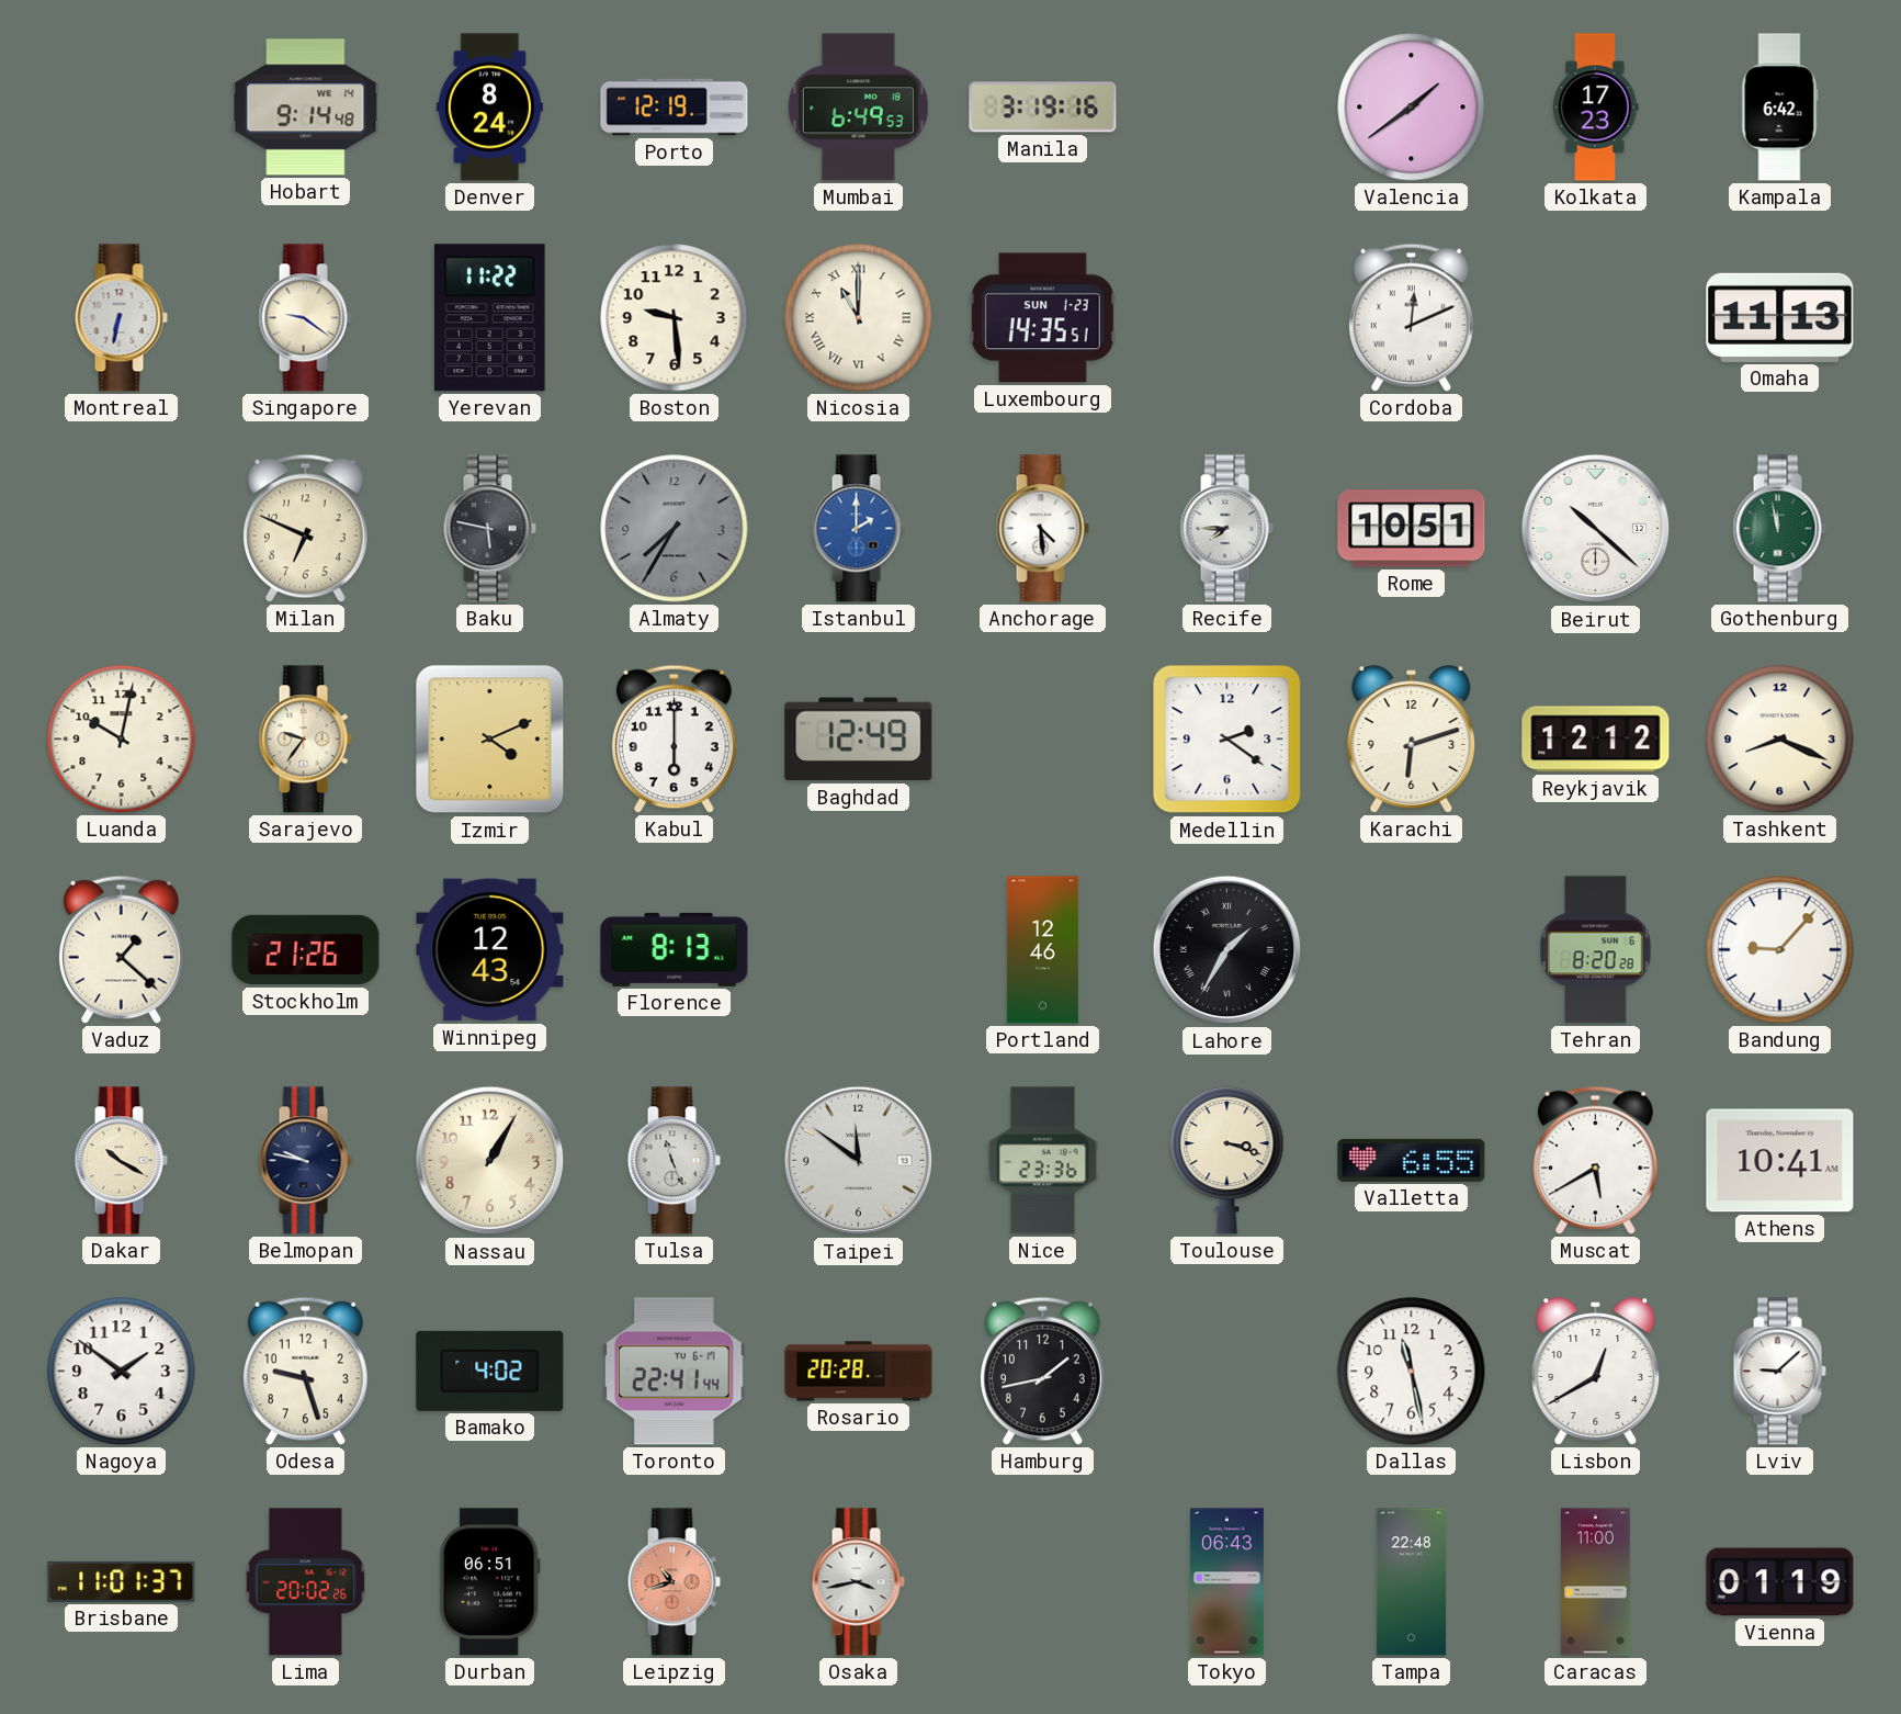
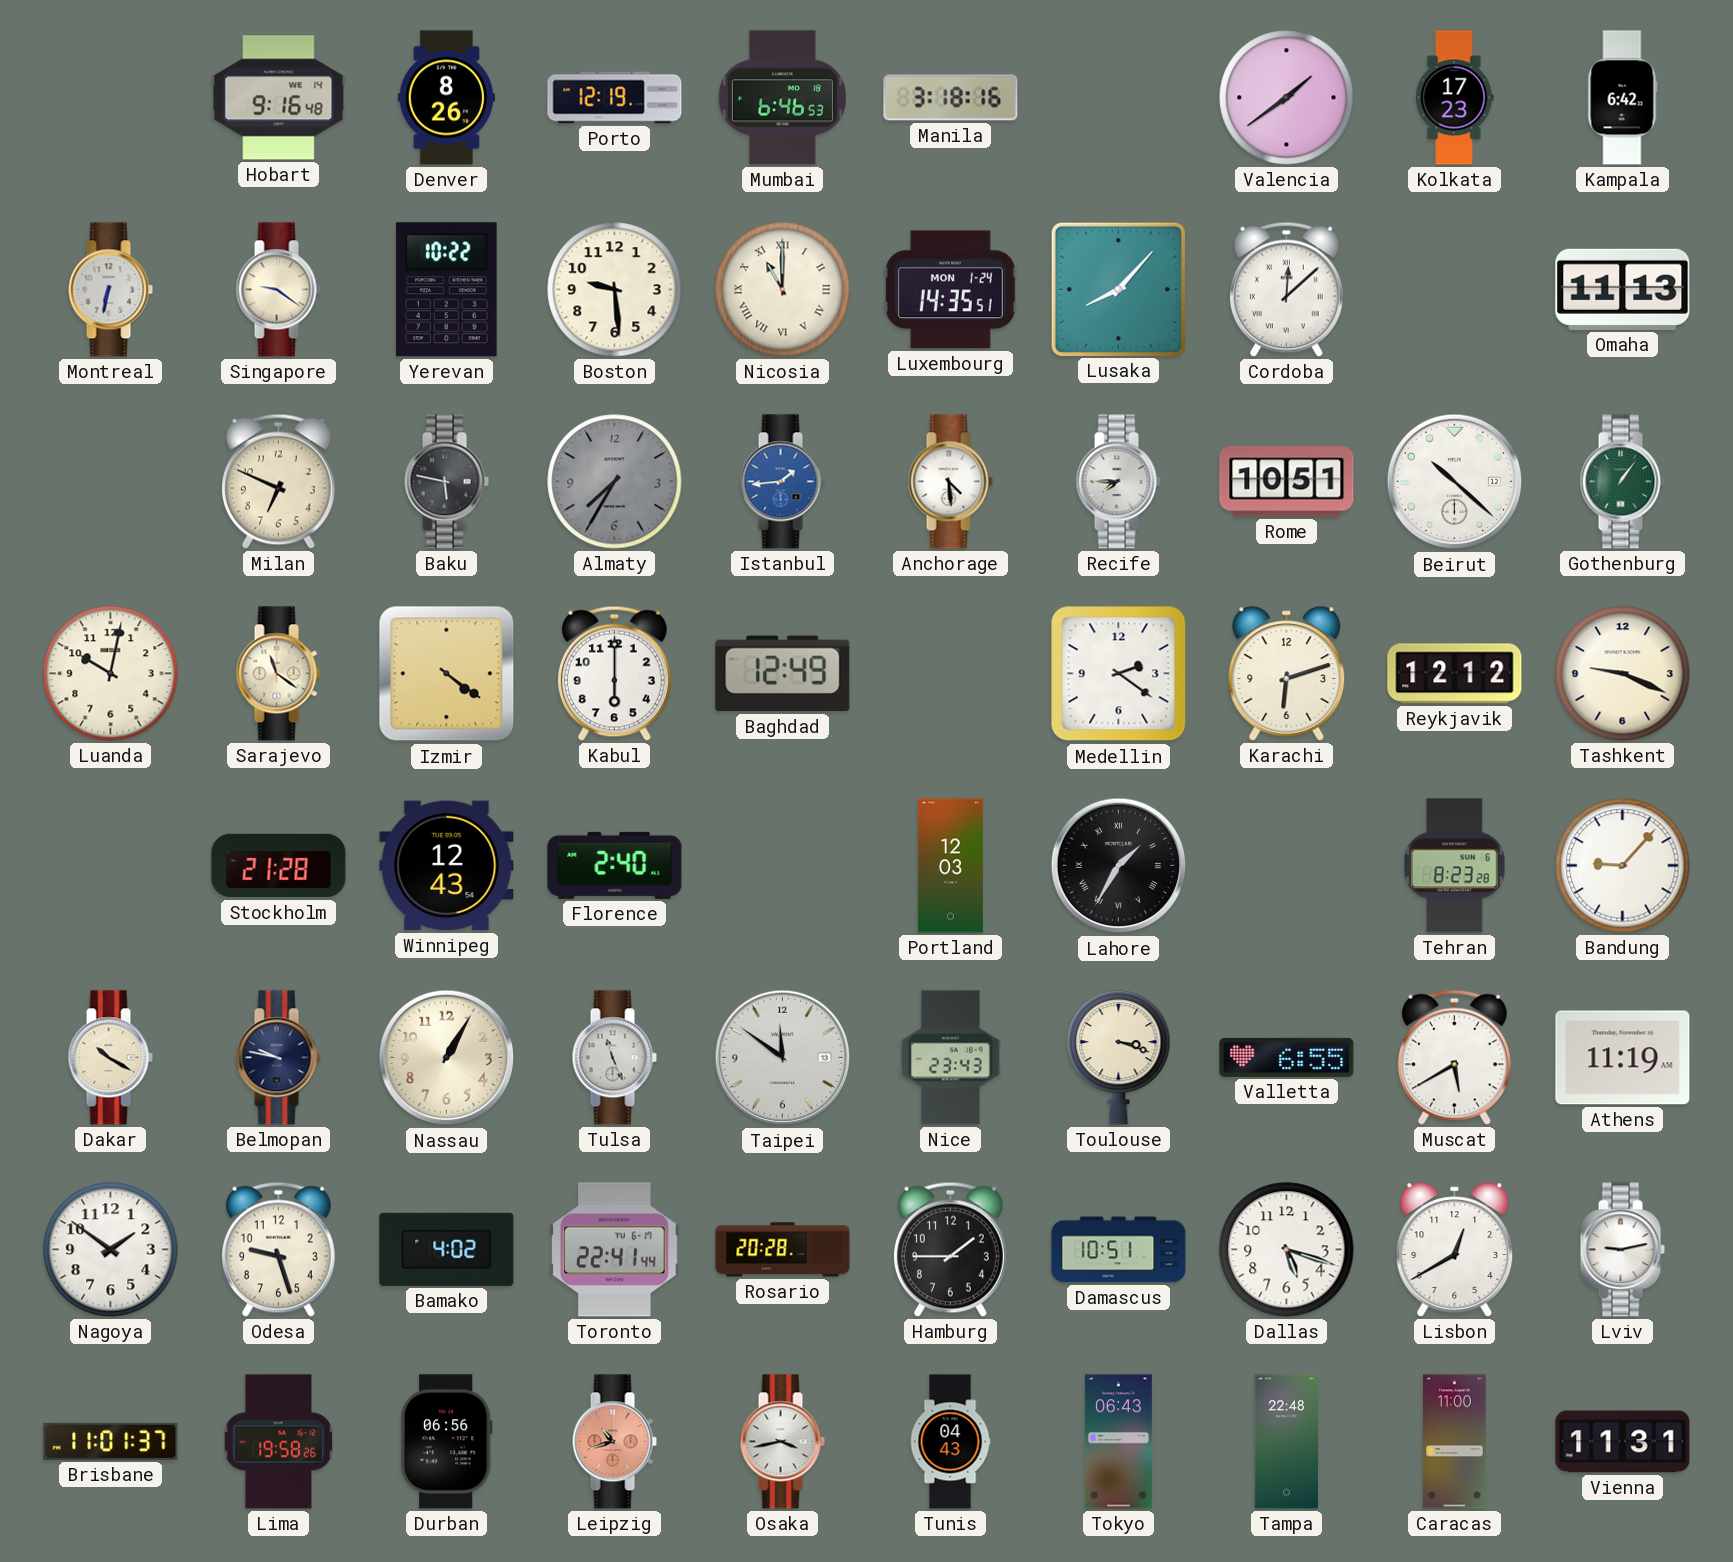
Hobart: 9:14 -> 9:16 (279, 98)
Denver: 8:24 -> 8:26 (446, 98)
Mumbai: 6:49 -> 6:46 (782, 98)
Manila: 3:19 -> 3:18 (951, 98)
Yerevan: 11:22 -> 10:22 (446, 290)
Luxembourg date: SUN 1-23 -> MON 1-24 (950, 290)
Lusaka: none -> 8:07 (1118, 289)
Cordoba: 12:11 -> 12:08 (1286, 289)
Istanbul: 2:00 -> 1:44 (782, 482)
Gothenburg: 11:58 -> 1:06 (1622, 482)
Sarajevo: 9:36 -> 11:21 (278, 674)
Izmir: 4:11 -> 4:21 (447, 674)
Tashkent: 8:19 -> 9:19 (1623, 674)
Vaduz: 1:22 -> none (121, 949)
Stockholm: 21:26 -> 21:28 (279, 866)
Florence: 8:13 -> 2:40 (615, 865)
Portland: 12:46 -> 12:03 (950, 866)
Tehran: 8:20 -> 8:23 (1455, 866)
Nice: 23:36 -> 23:43 (951, 1058)
Athens: 10:41 -> 11:19 (1623, 1058)
Hamburg: 1:43 -> 1:45 (950, 1249)
Damascus: none -> 10:51 (1119, 1250)
Dallas: 11:28 -> 5:18 (1287, 1250)
Lviv: 9:08 -> 9:13 (1622, 1250)
Lima: 20:02 -> 19:58 (278, 1442)
Durban: 06:51 -> 06:56 (446, 1442)
Tunis: none -> 04:43 (950, 1442)
Vienna: 01:19 -> 11:31 (1623, 1442)
